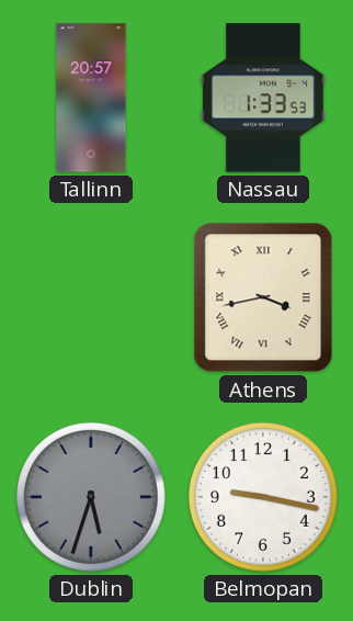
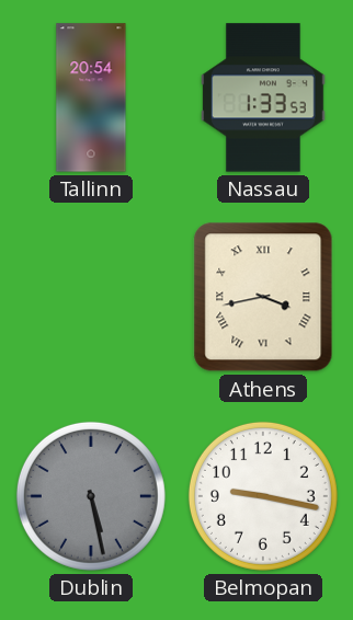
Tallinn: 20:57 -> 20:54 (91, 97)
Dublin: 5:33 -> 5:28 (91, 496)
